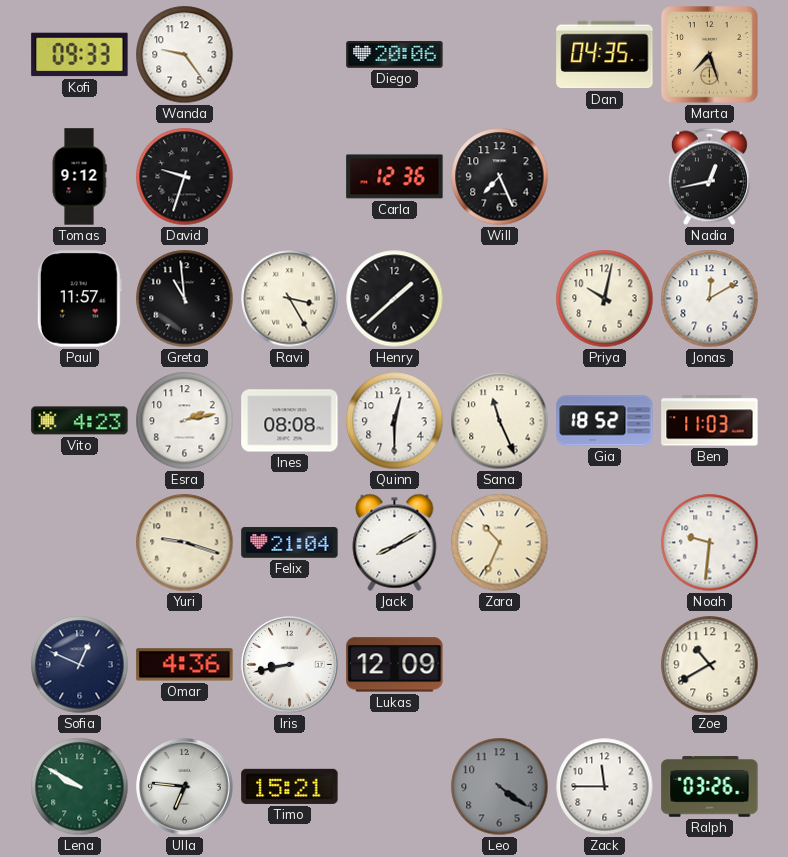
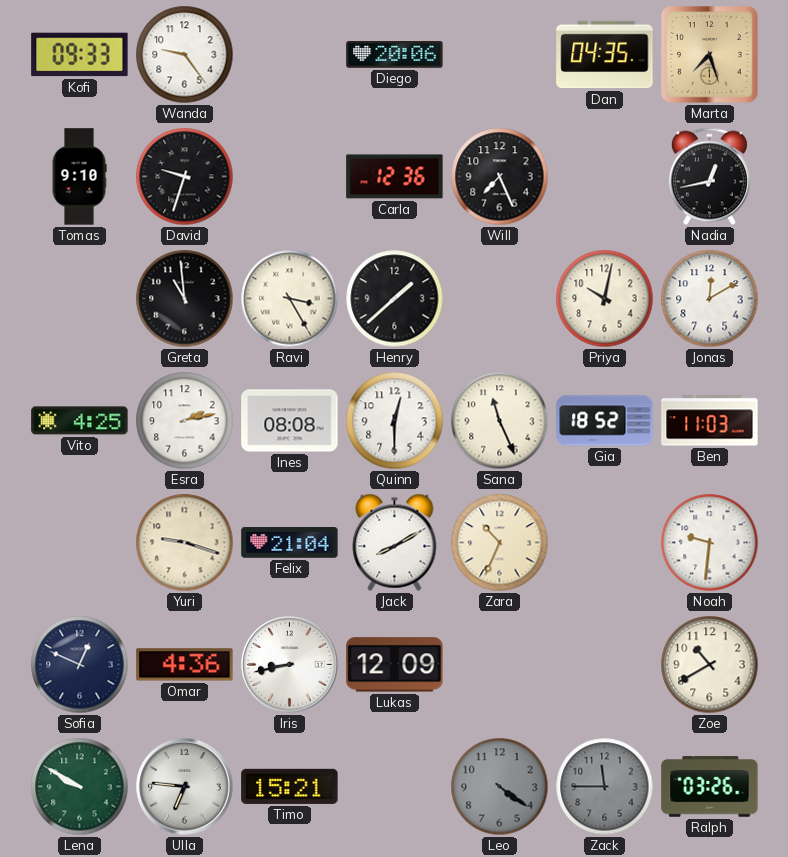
Tomas: 9:12 -> 9:10 (79, 177)
Paul: 11:57 -> none (79, 299)
Vito: 4:23 -> 4:25 (80, 421)
Zack dial: white -> grey (605, 787)
